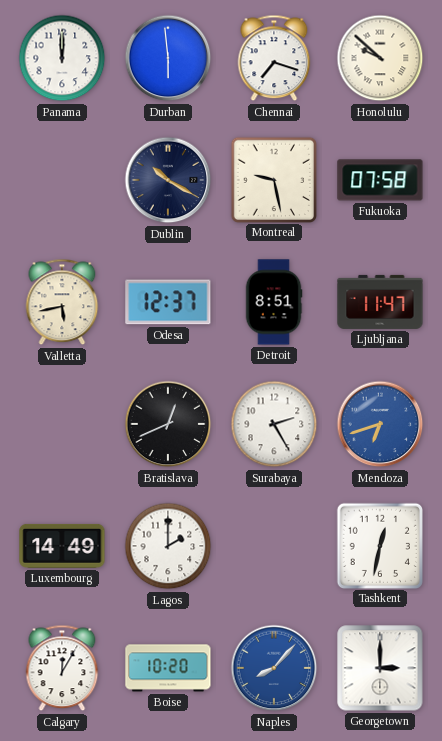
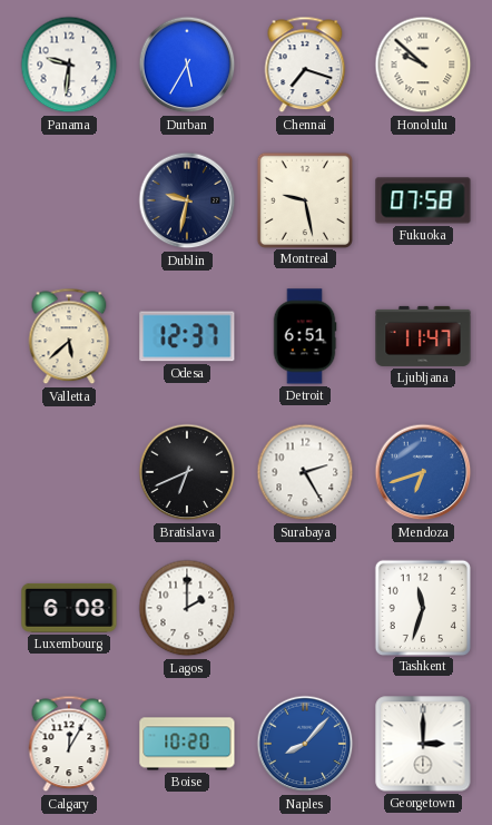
Panama: 12:00 -> 9:31 (69, 65)
Durban: 5:59 -> 5:35 (187, 65)
Dublin: 10:20 -> 9:32 (187, 200)
Valletta: 5:43 -> 5:38 (69, 336)
Detroit: 8:51 -> 6:51 (305, 336)
Bratislava: 12:41 -> 6:41 (187, 472)
Luxembourg: 14:49 -> 6:08 (69, 608)
Tashkent: 12:32 -> 11:33 (422, 607)
